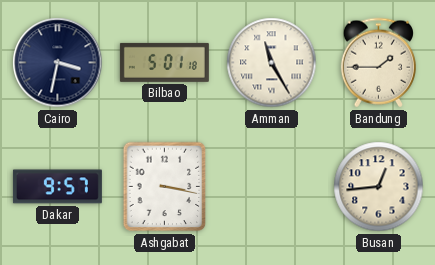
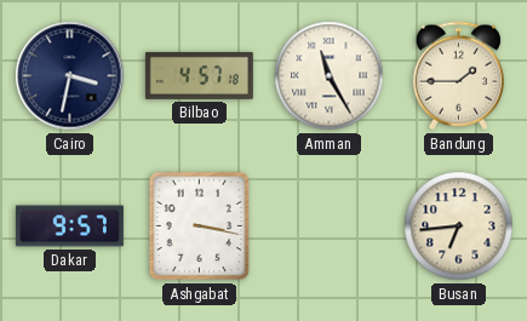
Bilbao: 5:01 -> 4:57 (199, 75)
Busan: 12:44 -> 6:44 (459, 227)
